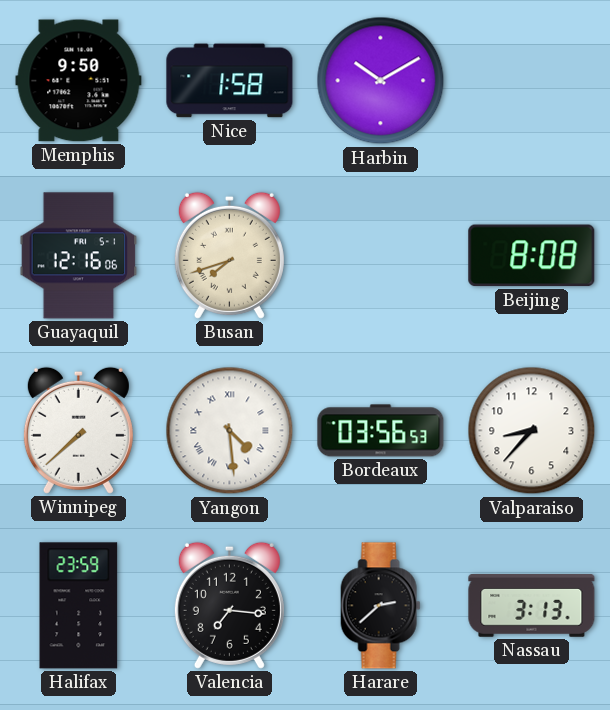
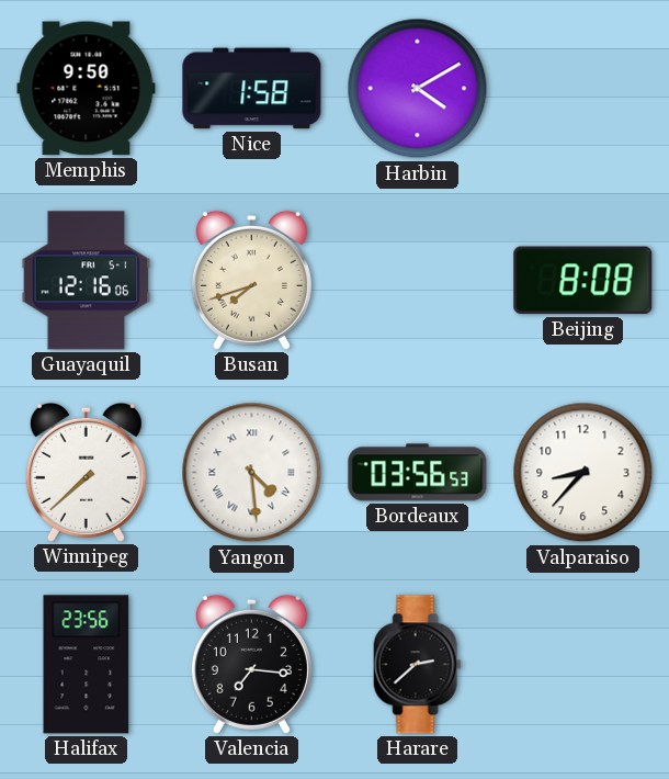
Harbin: 10:10 -> 4:10 (418, 89)
Halifax: 23:59 -> 23:56 (87, 665)
Nassau: 3:13 -> none (532, 606)
